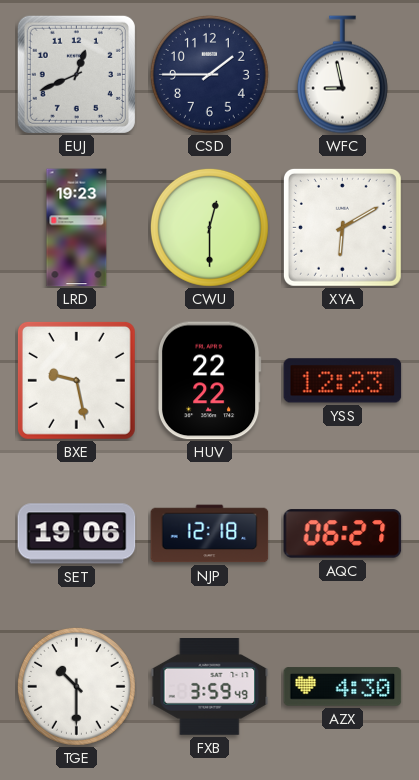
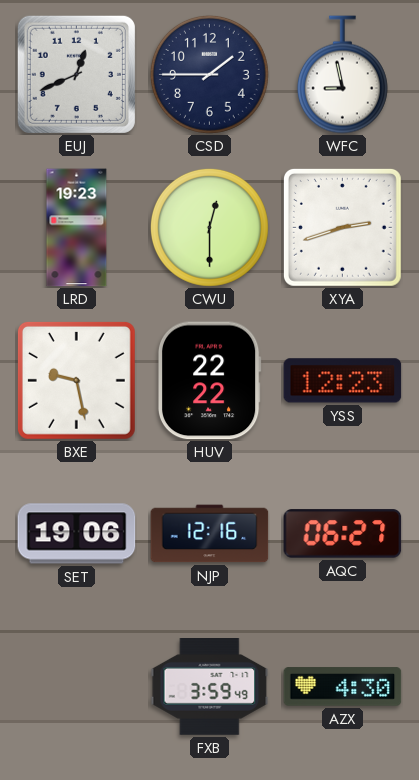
XYA: 6:10 -> 2:42 (342, 227)
NJP: 12:18 -> 12:16 (210, 534)
TGE: 10:30 -> none (76, 686)
